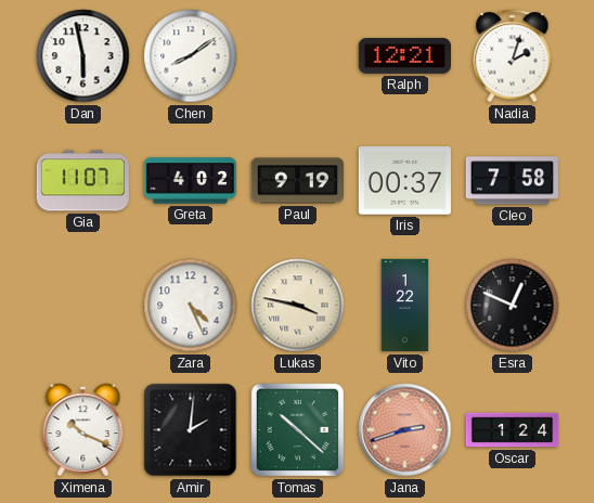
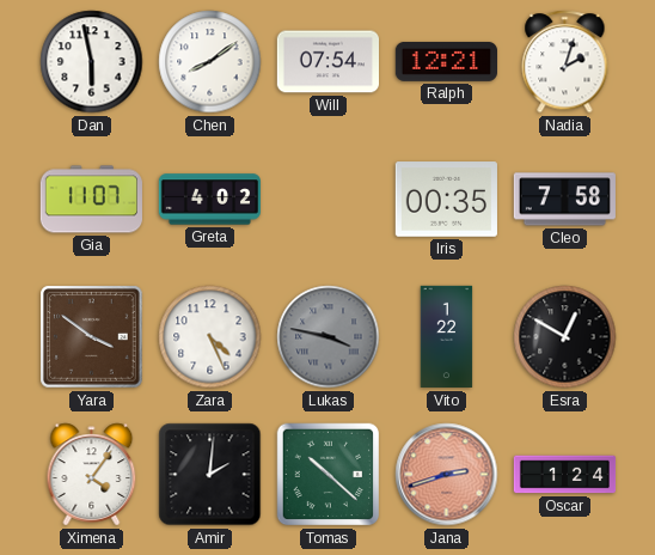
Will: none -> 07:54 (327, 62)
Paul: 9:19 -> none (297, 181)
Iris: 00:37 -> 00:35 (446, 200)
Yara: none -> 3:51 (92, 337)
Lukas dial: cream -> grey (329, 337)
Esra: 12:49 -> 12:50 (565, 337)
Ximena: 10:19 -> 4:06 (92, 475)
